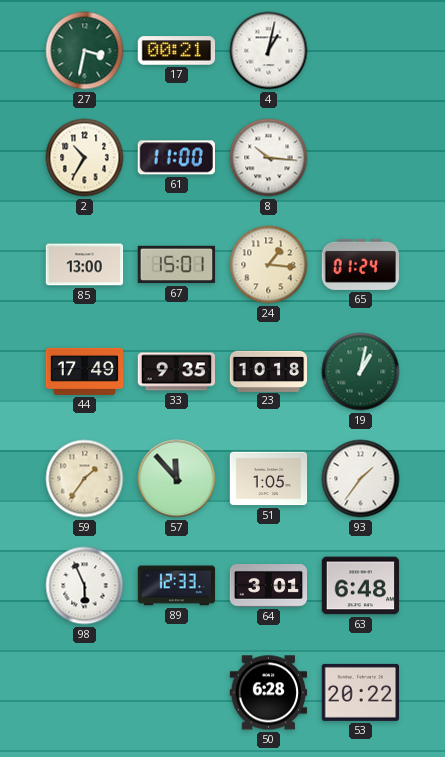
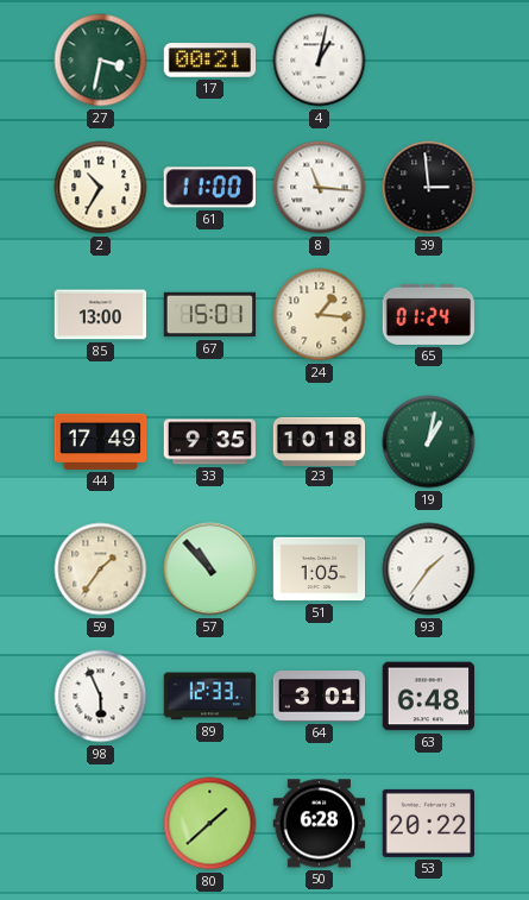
8: 10:16 -> 11:16 (320, 188)
39: none -> 2:59 (429, 188)
57: 11:53 -> 10:53 (210, 569)
80: none -> 1:38 (210, 824)
